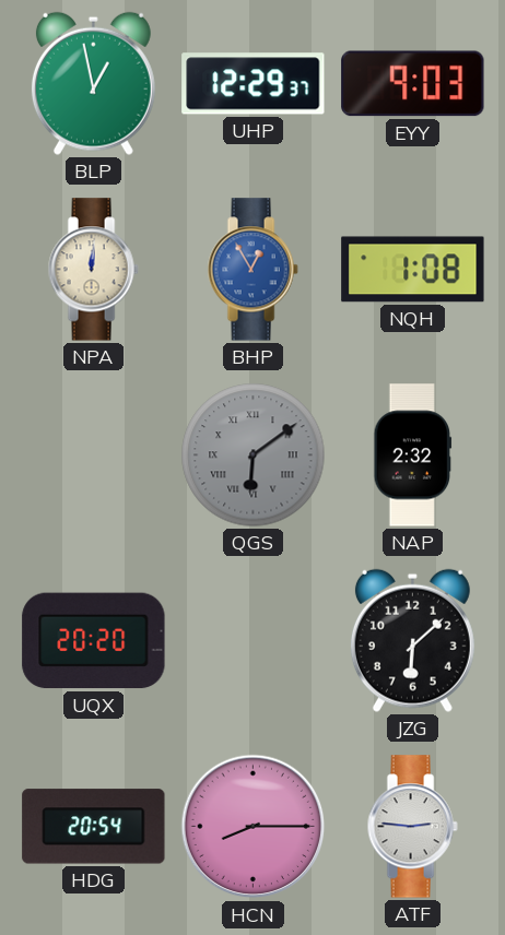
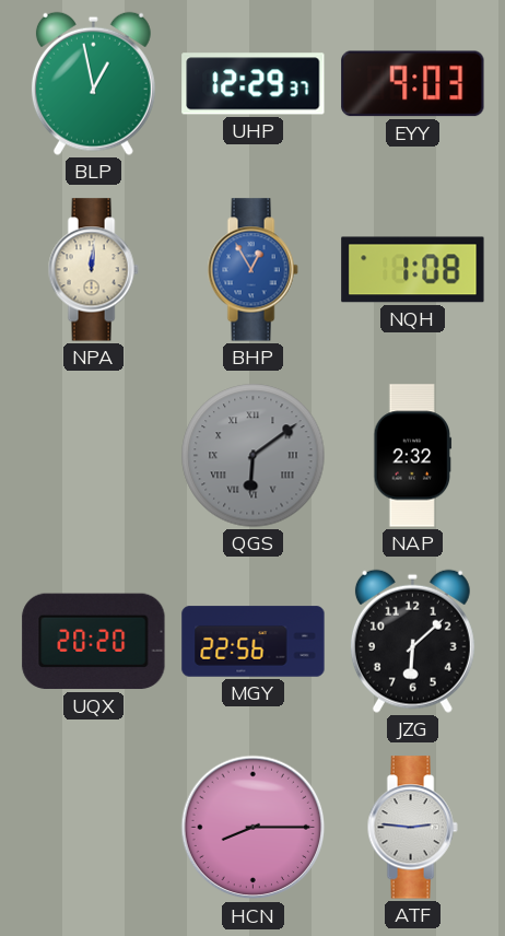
MGY: none -> 22:56 (254, 642)
HDG: 20:54 -> none (94, 827)
